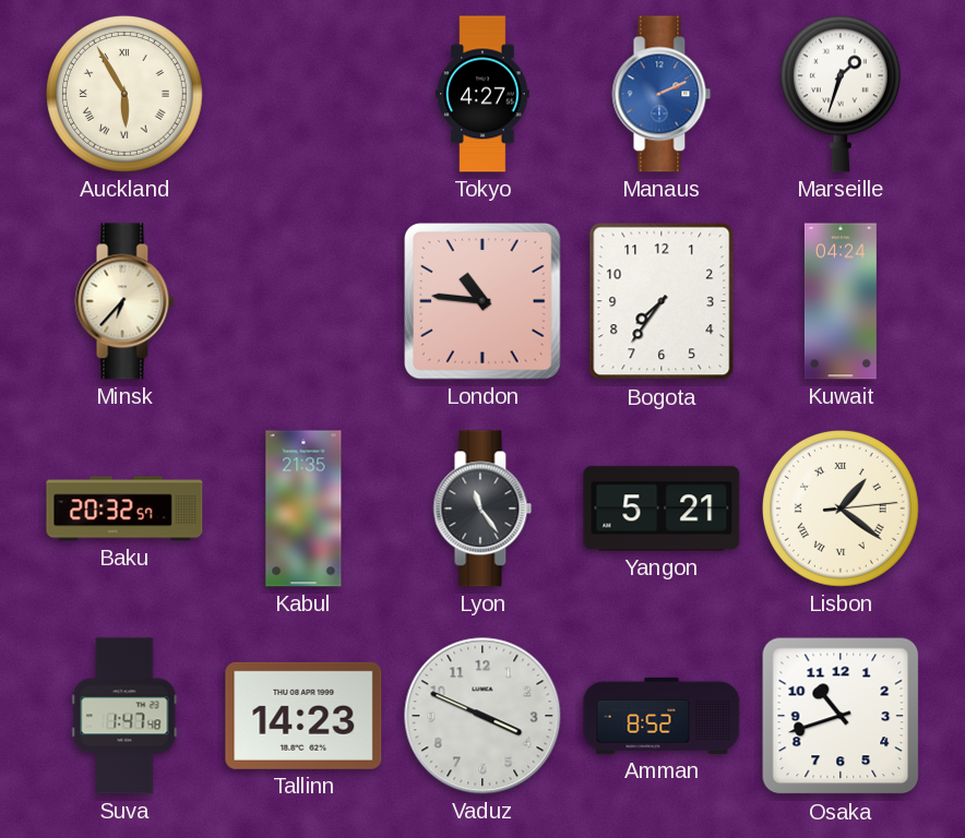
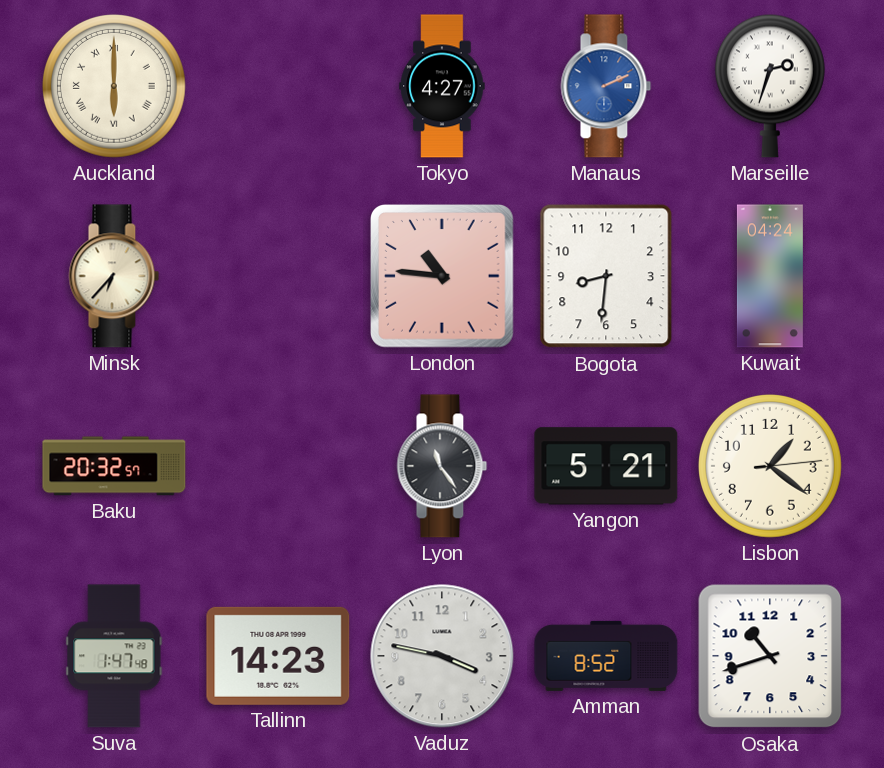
Auckland: 5:55 -> 6:00 (114, 86)
Marseille: 1:33 -> 2:33 (770, 86)
Bogota: 7:36 -> 8:31 (606, 276)
Kabul: 21:35 -> none (303, 508)
Lisbon numerals: Roman -> Arabic (770, 466)
Vaduz: 3:49 -> 3:47 (442, 656)
